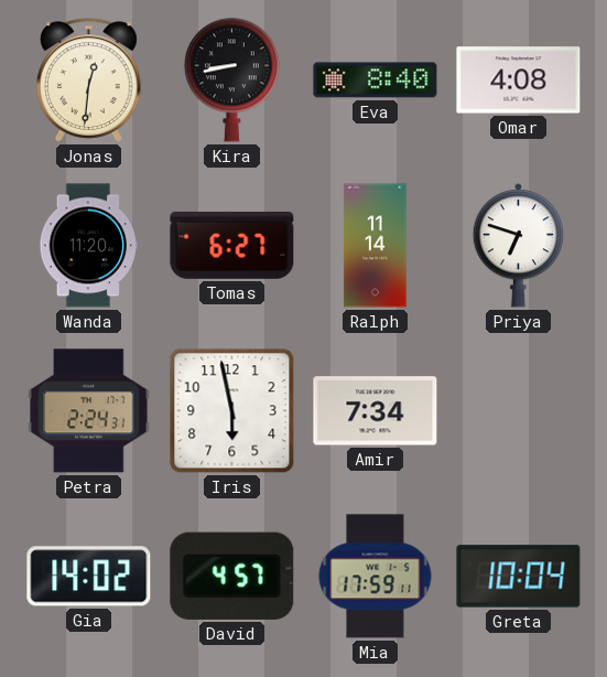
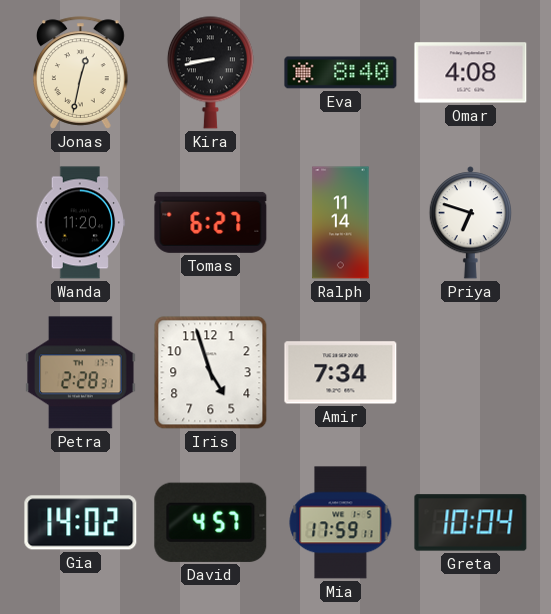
Jonas: 12:31 -> 12:32 (81, 73)
Petra: 2:24 -> 2:28 (81, 373)
Iris: 5:58 -> 4:57 (211, 373)
